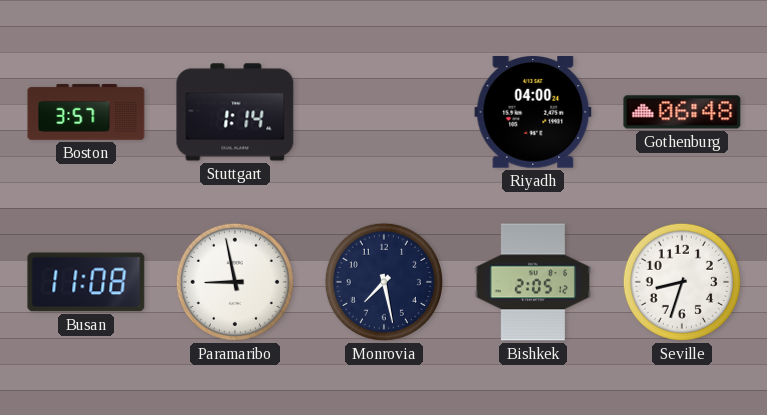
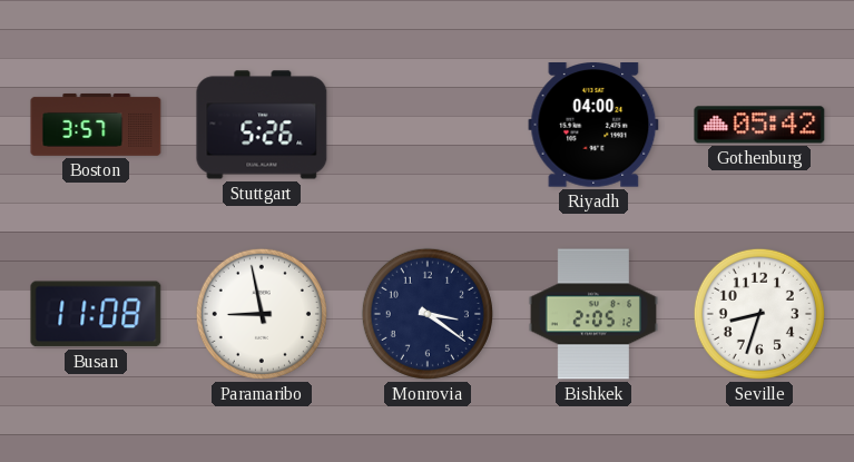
Stuttgart: 1:14 -> 5:26 (262, 125)
Gothenburg: 06:48 -> 05:42 (759, 125)
Monrovia: 7:28 -> 3:21 (428, 314)
